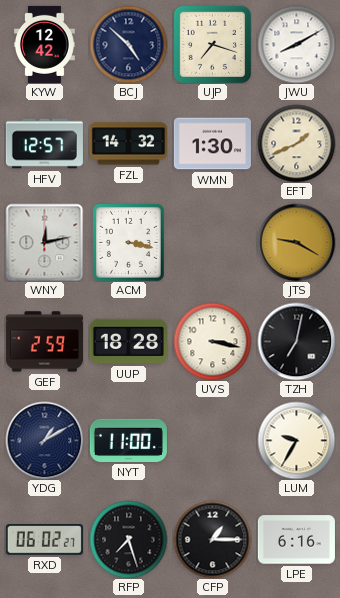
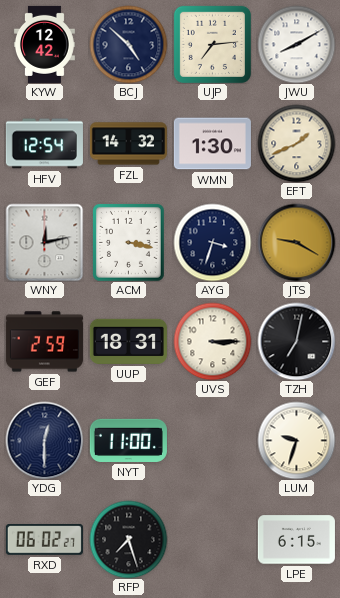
UJP: 7:18 -> 7:14 (212, 44)
HFV: 12:57 -> 12:54 (44, 144)
AYG: none -> 3:33 (212, 242)
UUP: 18:28 -> 18:31 (128, 341)
UVS: 3:17 -> 3:15 (212, 341)
YDG: 1:10 -> 12:30 (44, 440)
LUM: 9:35 -> 9:33 (296, 440)
CFP: 1:15 -> none (212, 539)
LPE: 6:16 -> 6:15 (296, 540)
